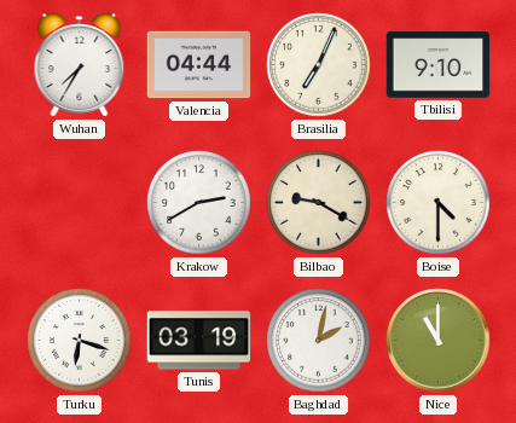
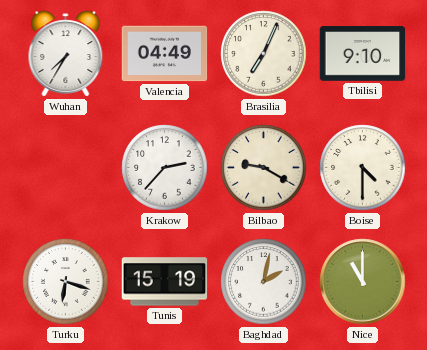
Valencia: 04:44 -> 04:49 (165, 54)
Krakow: 2:40 -> 2:37 (165, 168)
Tunis: 03:19 -> 15:19 (165, 282)
